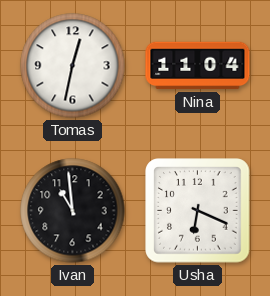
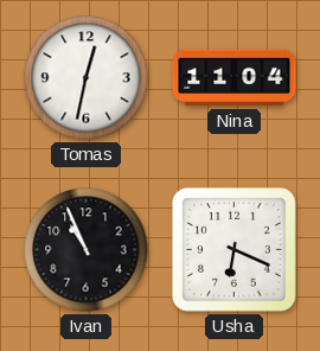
Ivan: 10:59 -> 10:56 (87, 250)
